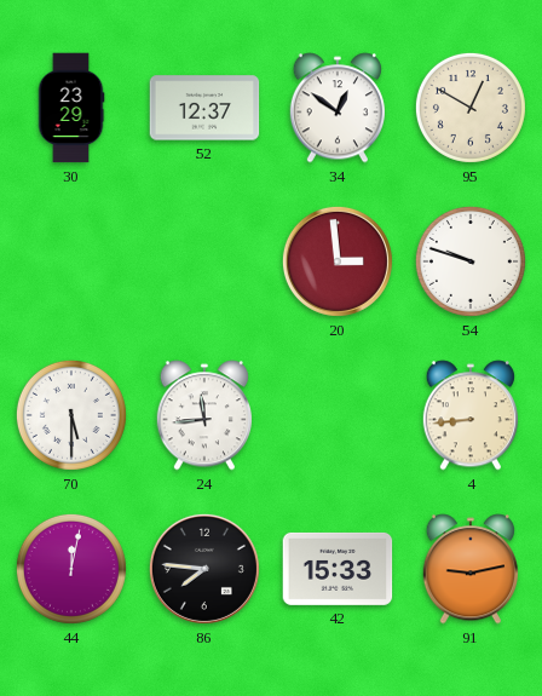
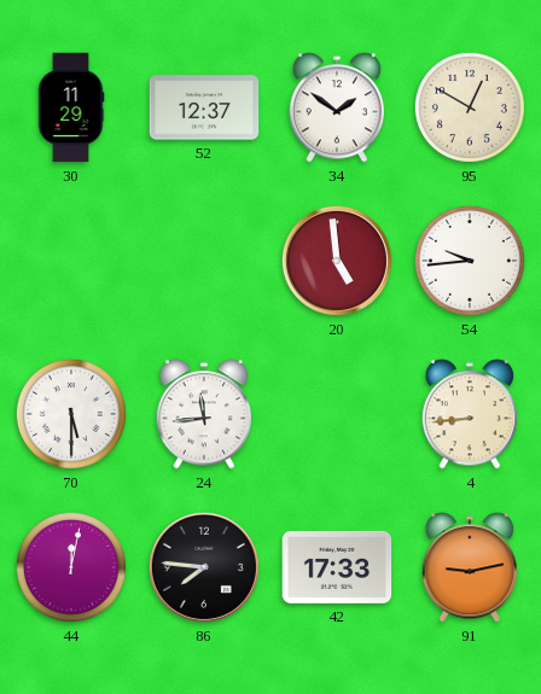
30: 23:29 -> 11:29 (71, 107)
34: 12:51 -> 1:51 (336, 107)
20: 2:59 -> 4:59 (337, 261)
54: 9:48 -> 9:44 (470, 261)
42: 15:33 -> 17:33 (337, 567)
